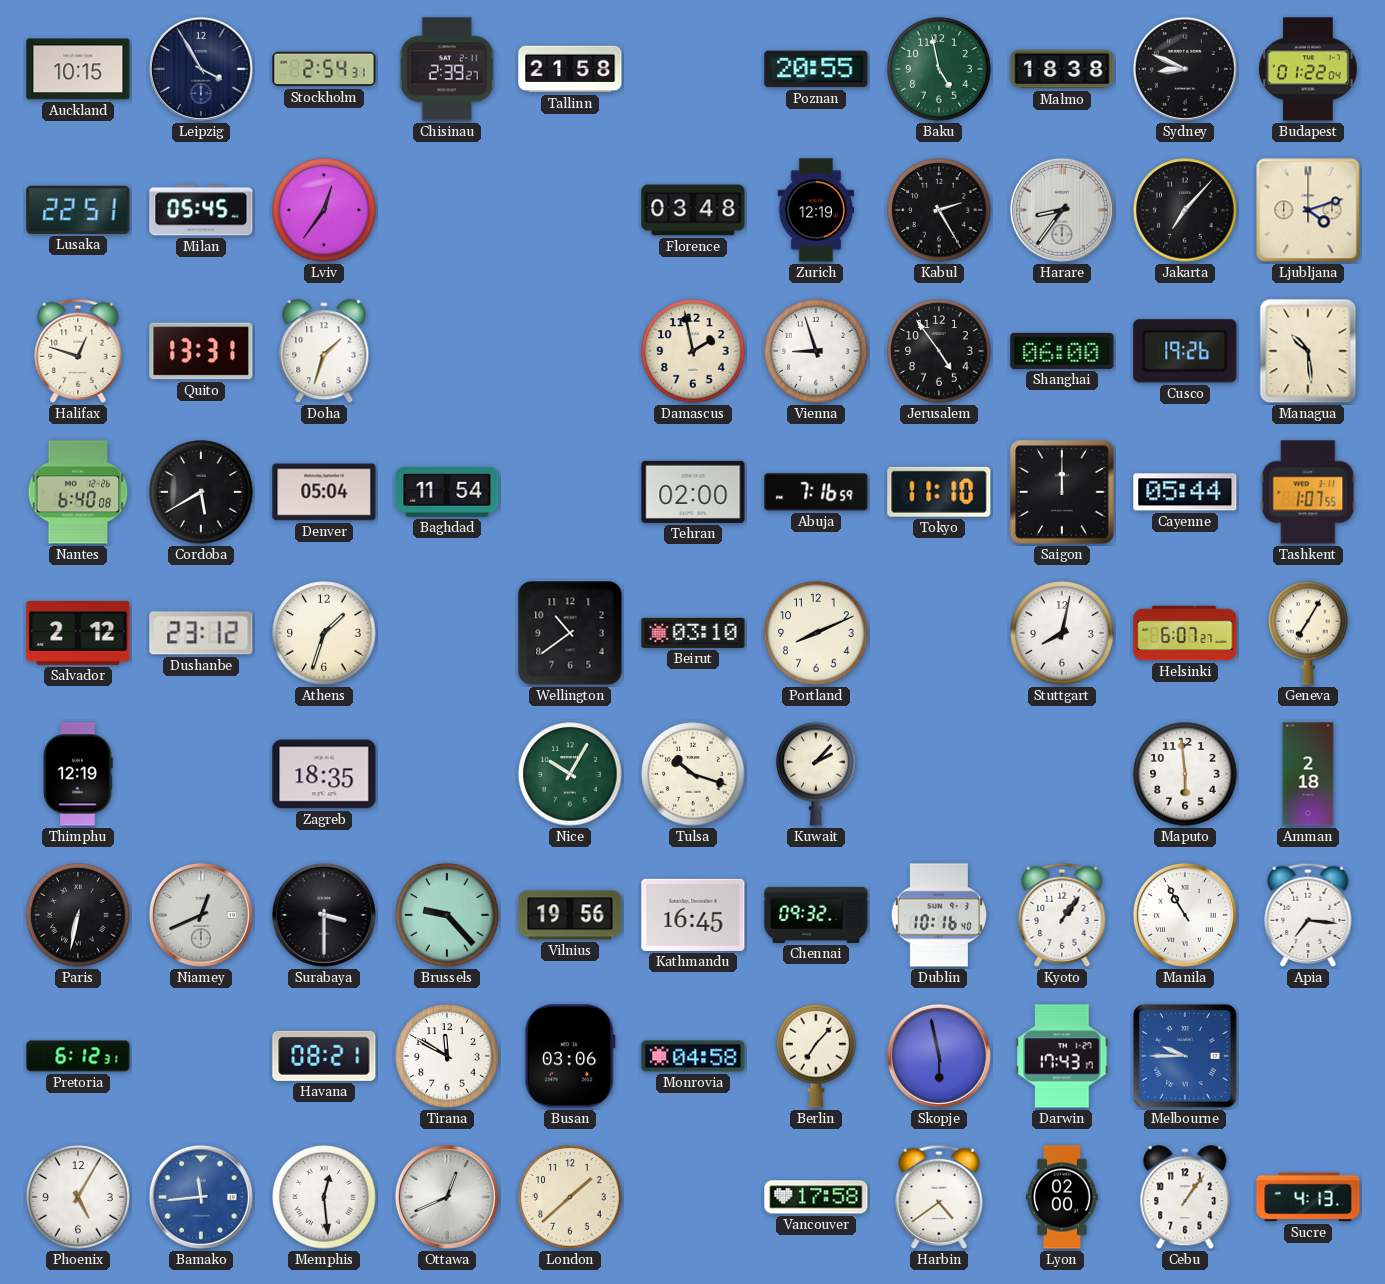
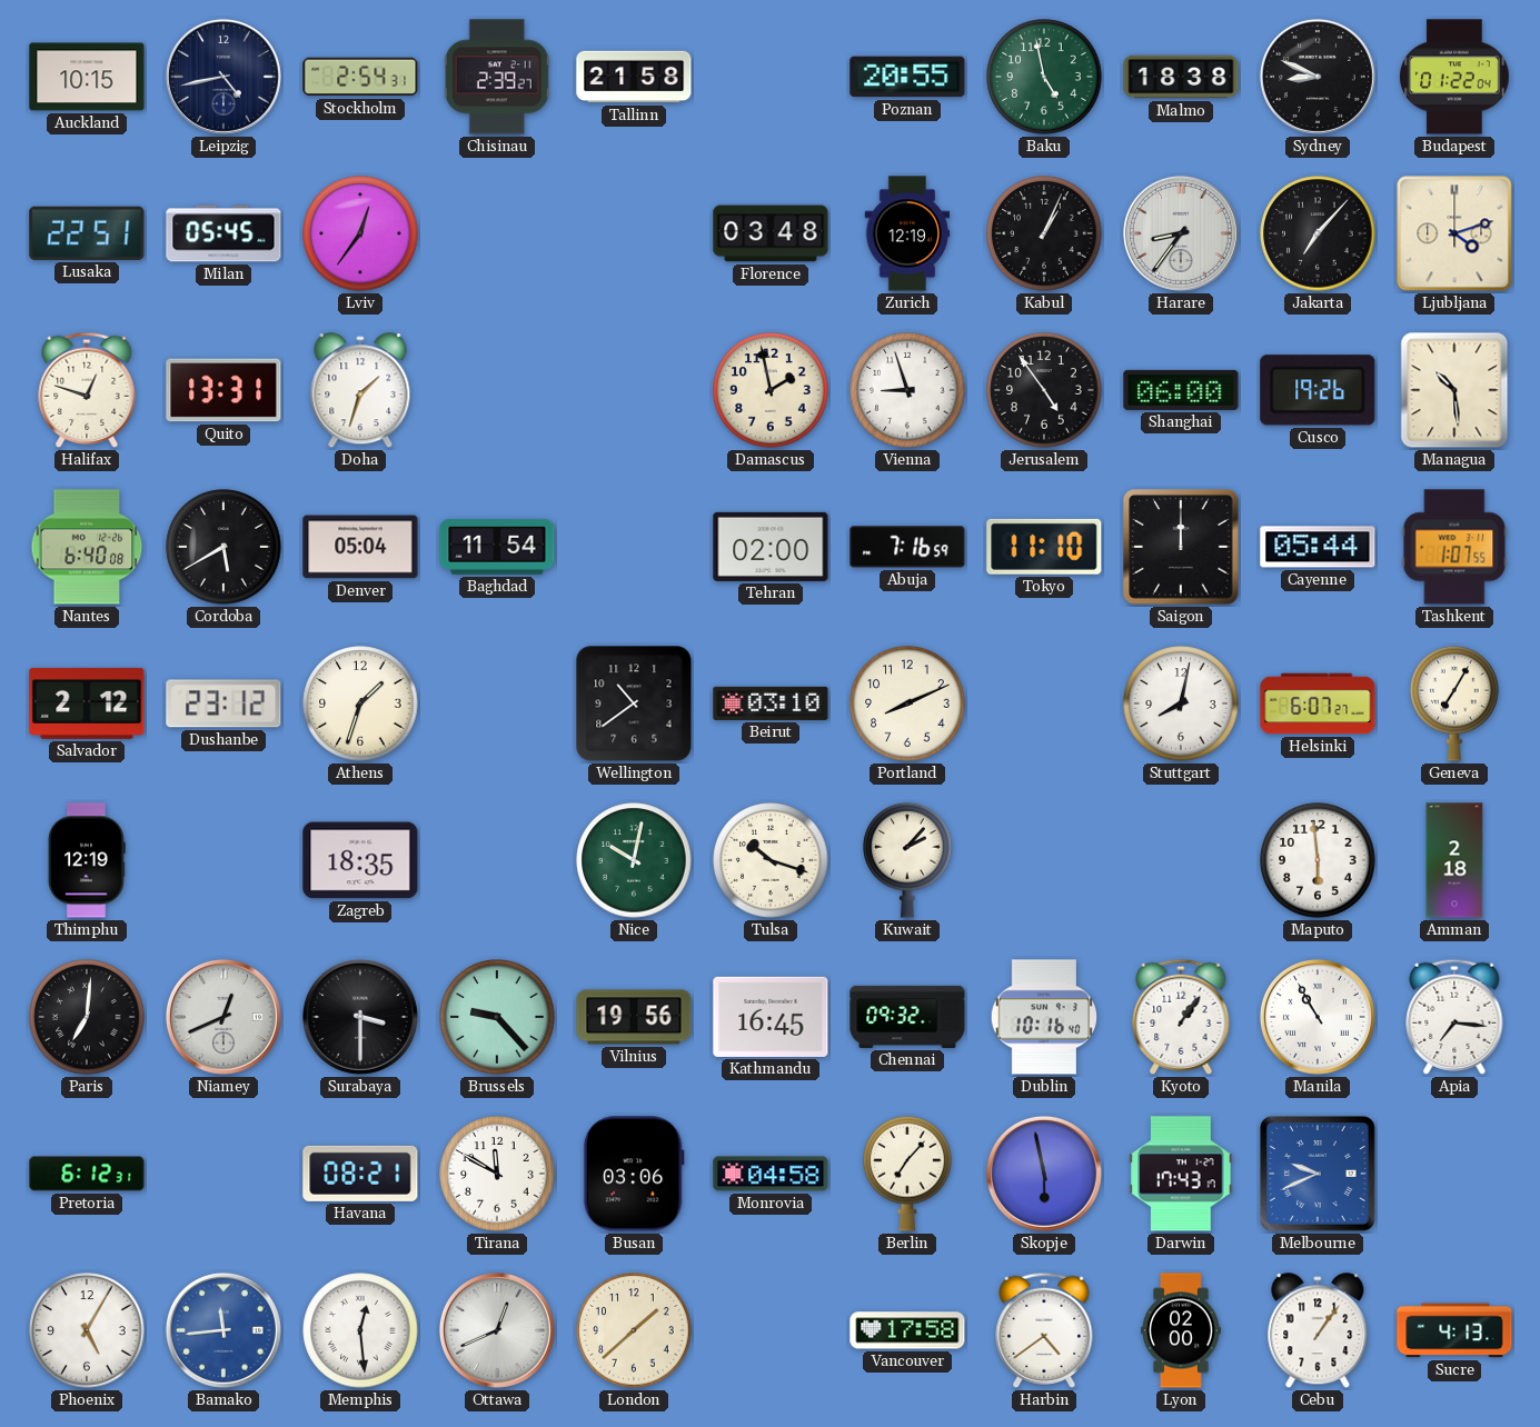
Leipzig: 3:55 -> 4:43 (223, 77)
Kabul: 2:25 -> 1:04 (1044, 233)
Nice: 10:05 -> 10:02 (634, 860)
Paris: 6:32 -> 7:01 (87, 1017)
Melbourne: 9:45 -> 9:41 (1318, 1174)
